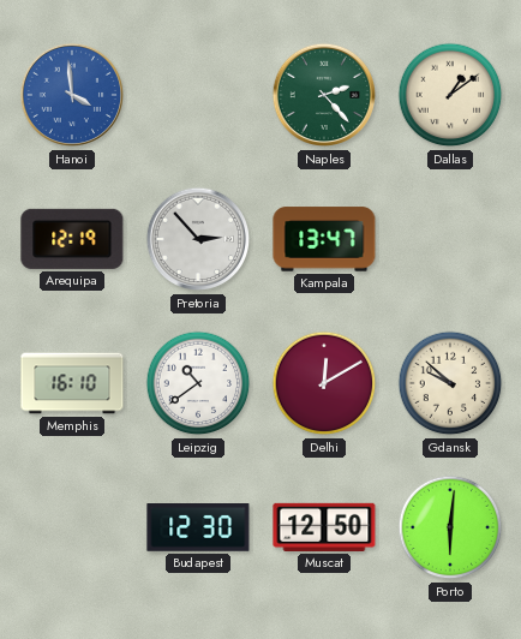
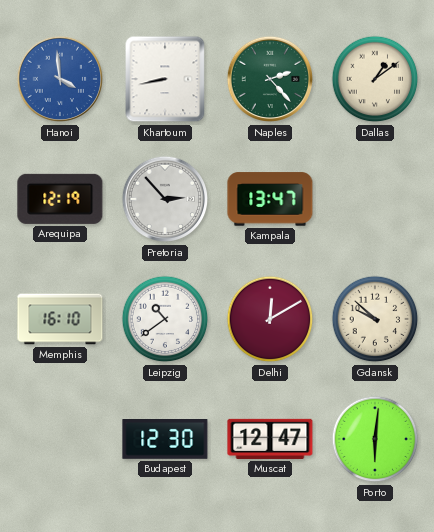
Khartoum: none -> 8:43 (165, 79)
Muscat: 12:50 -> 12:47 (270, 439)
